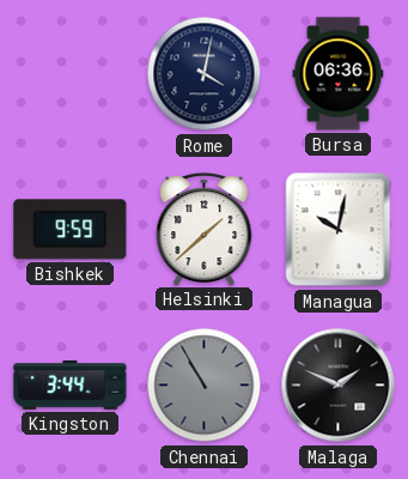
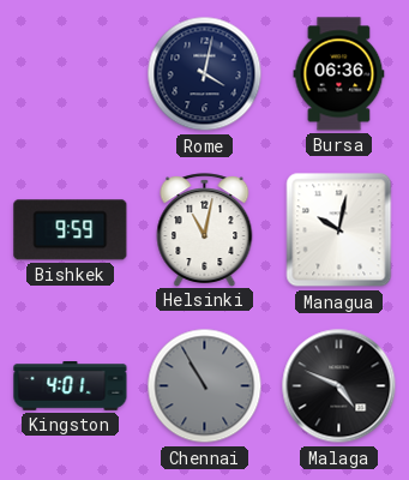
Helsinki: 1:38 -> 11:02 (205, 229)
Kingston: 3:44 -> 4:01 (71, 386)
Malaga: 1:49 -> 4:49 (339, 386)
